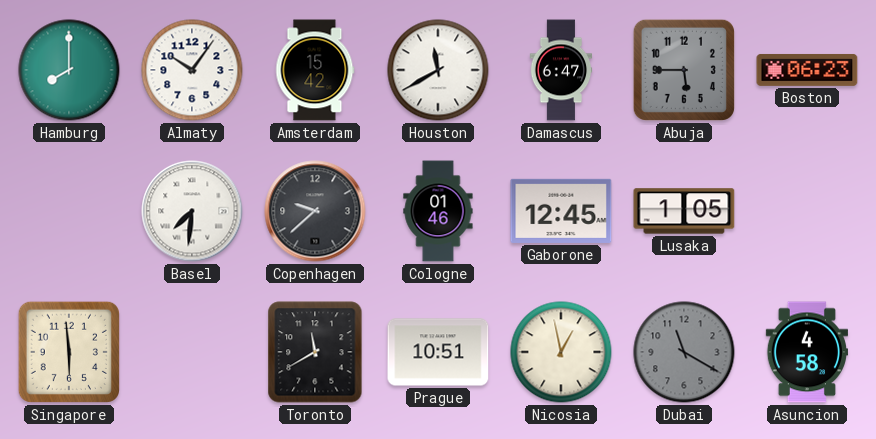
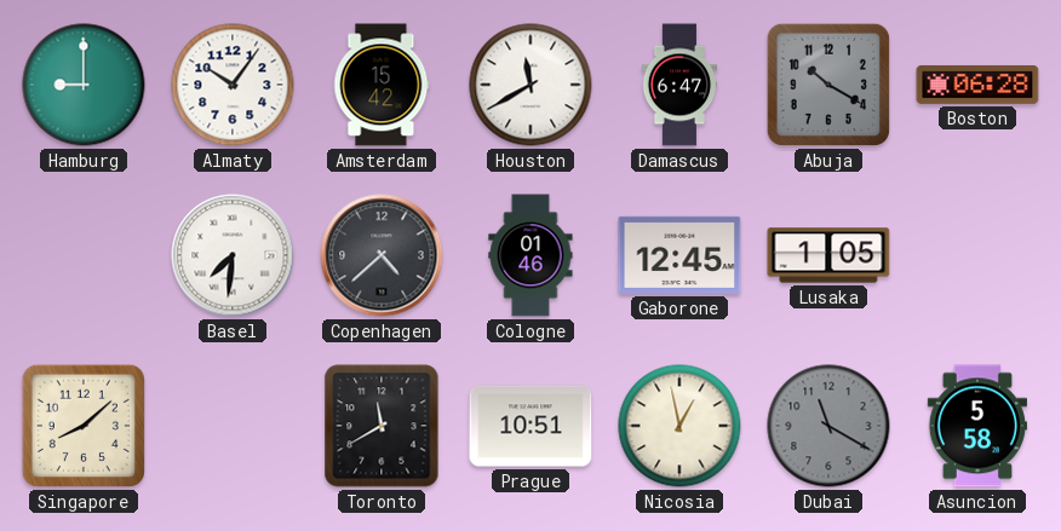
Hamburg: 8:00 -> 9:00 (84, 85)
Abuja: 5:45 -> 10:20 (828, 85)
Boston: 06:23 -> 06:28 (977, 85)
Copenhagen: 9:38 -> 4:38 (382, 255)
Singapore: 5:59 -> 8:08 (84, 426)
Asuncion: 4:58 -> 5:58 (976, 426)
